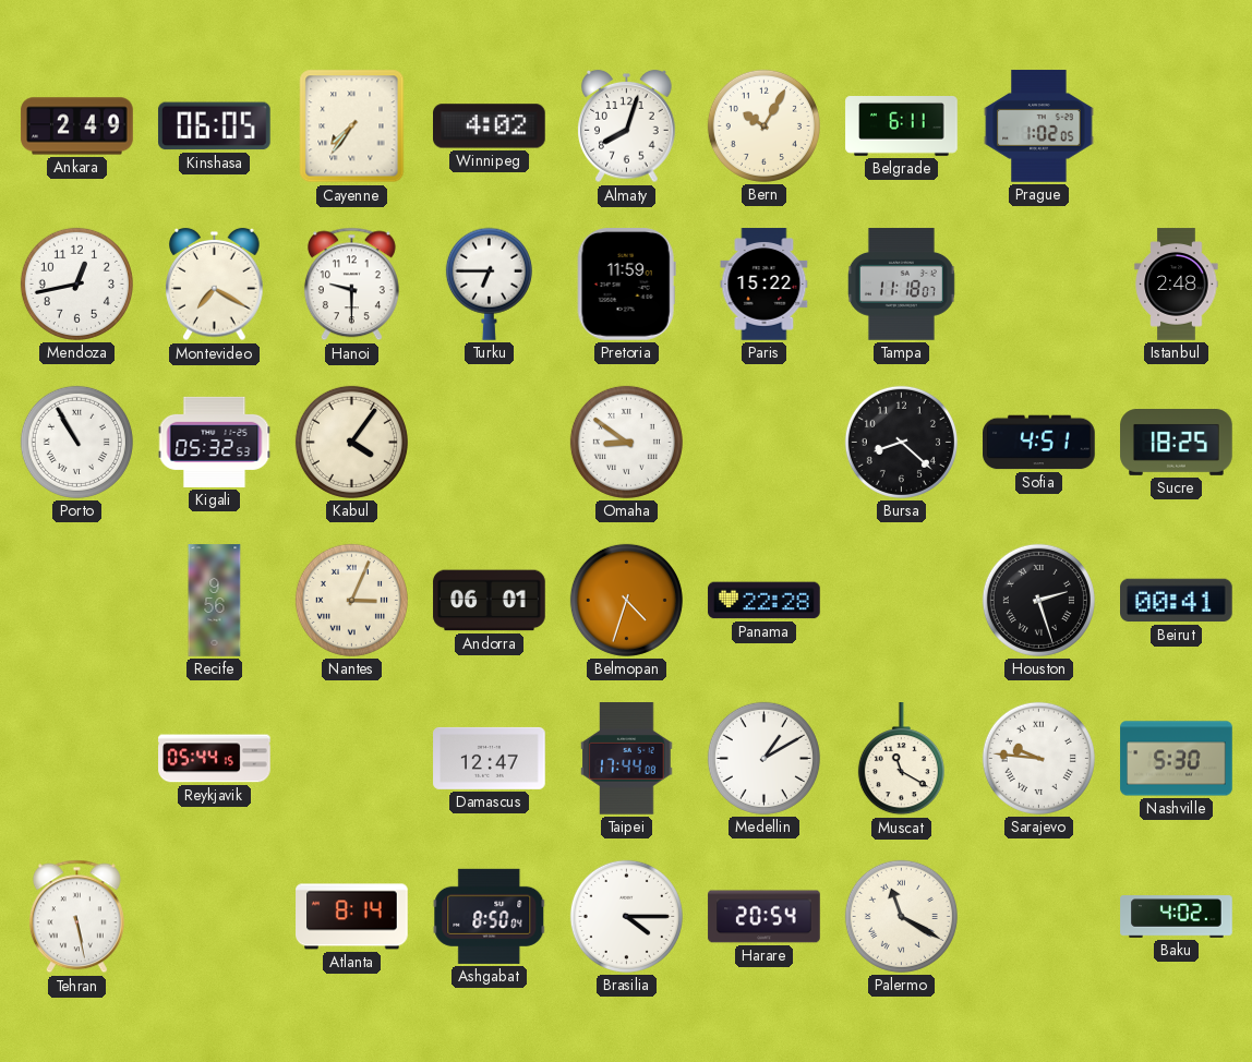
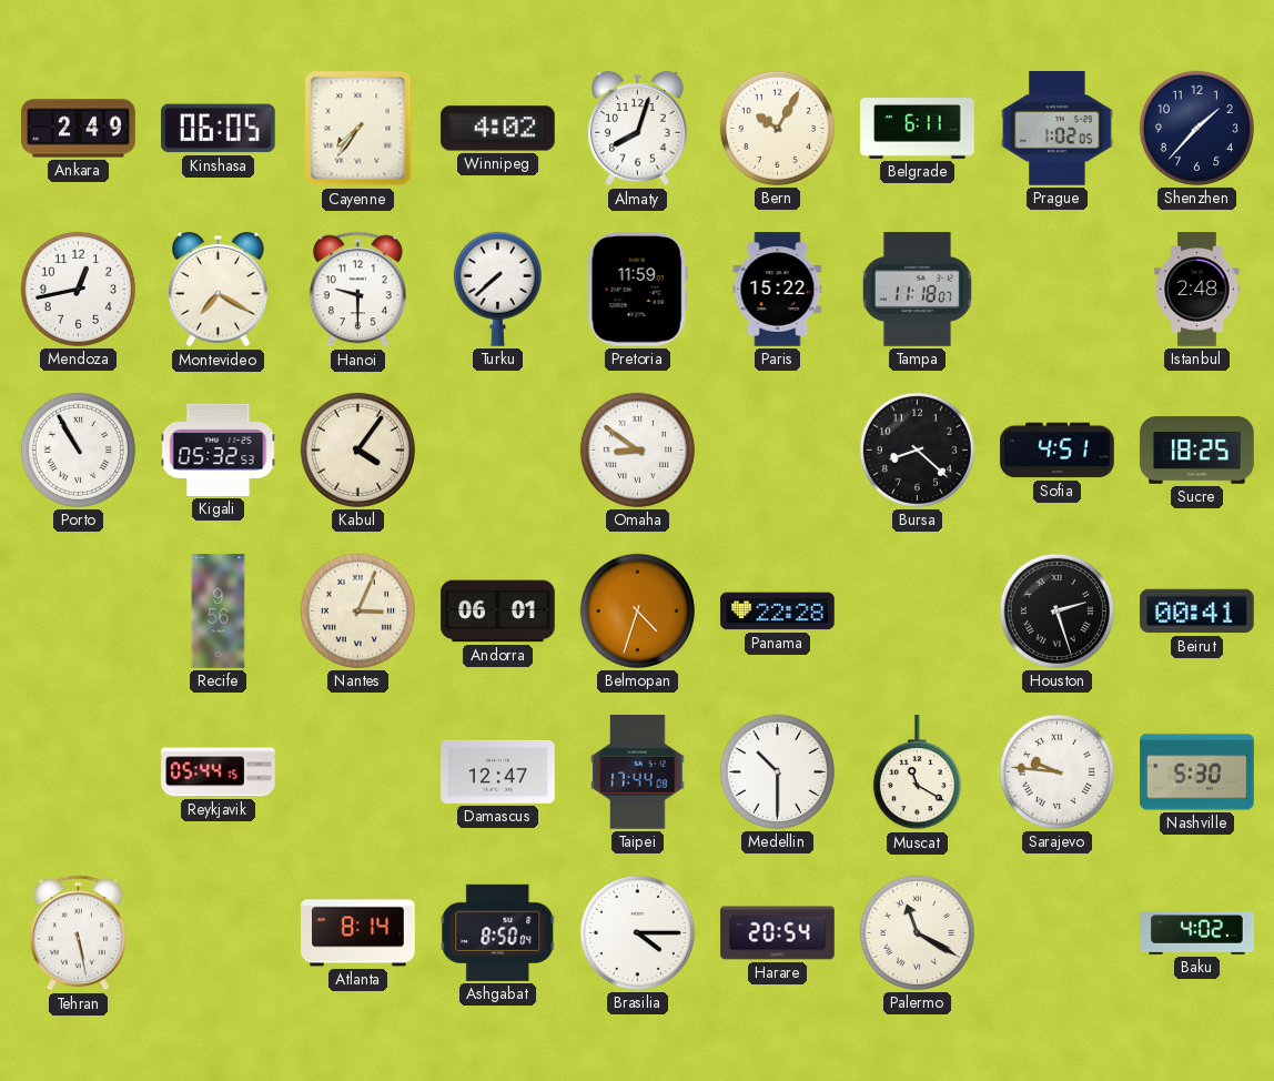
Shenzhen: none -> 1:37 (1196, 128)
Turku: 6:45 -> 7:38 (497, 289)
Medellin: 1:10 -> 10:30 (777, 771)
